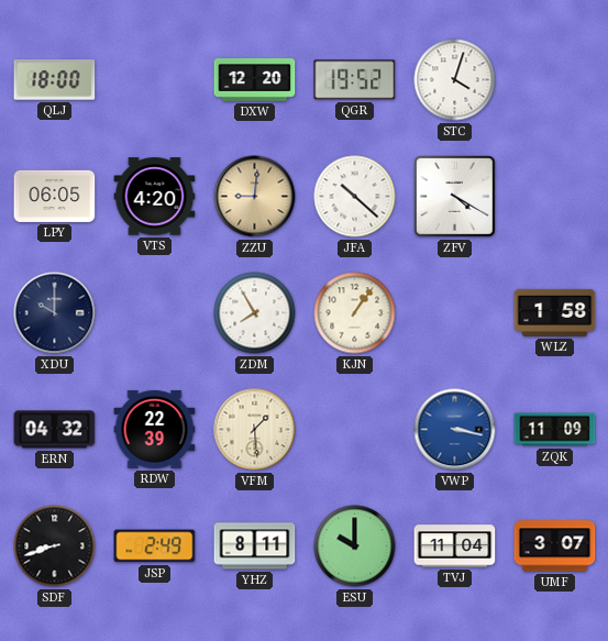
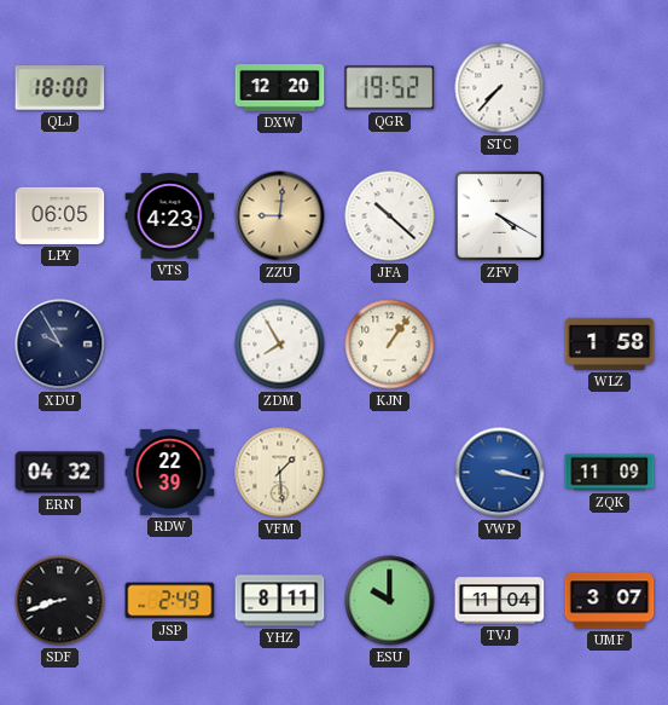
STC: 4:03 -> 7:37 (500, 88)
VTS: 4:20 -> 4:23 (170, 216)
XDU: 10:00 -> 9:55 (60, 345)
